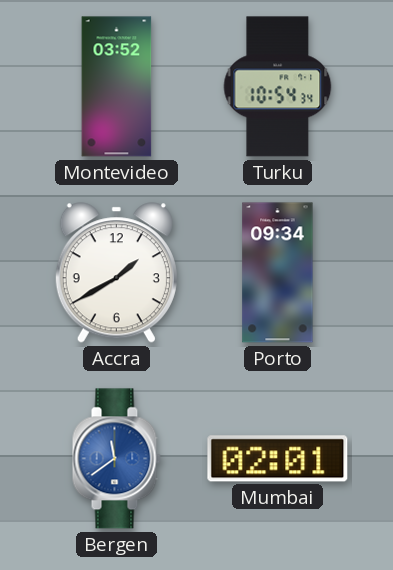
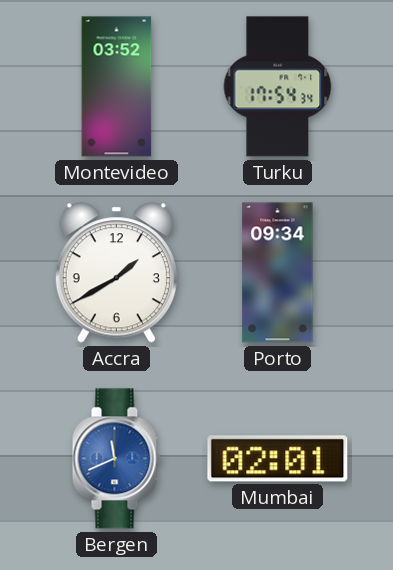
Turku: 10:54 -> 17:54 (278, 87)
Bergen: 11:39 -> 11:41 (116, 459)
